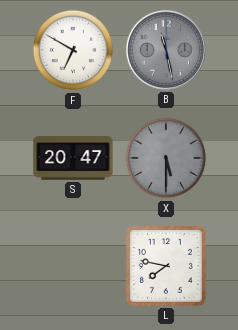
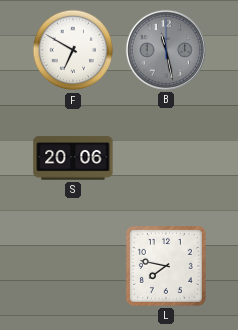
S: 20:47 -> 20:06 (73, 158)
X: 5:30 -> none (166, 158)
